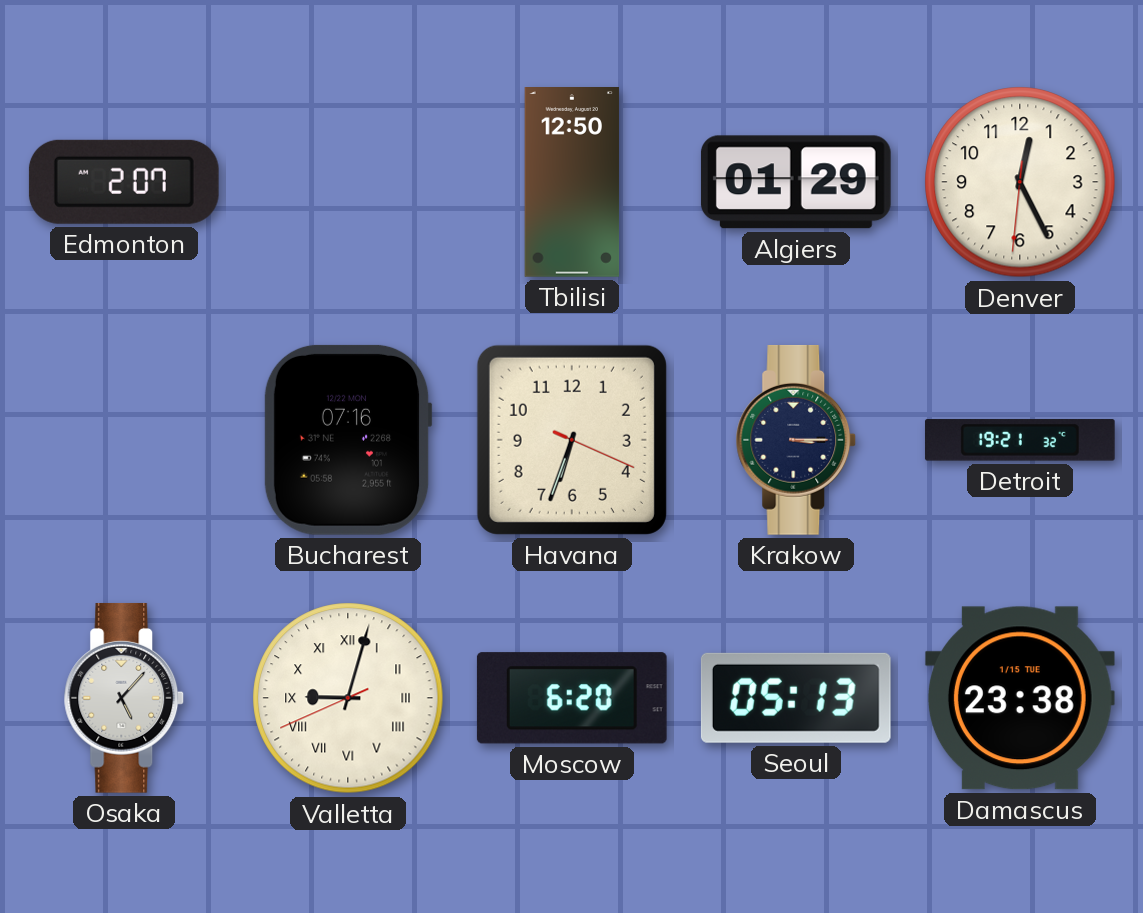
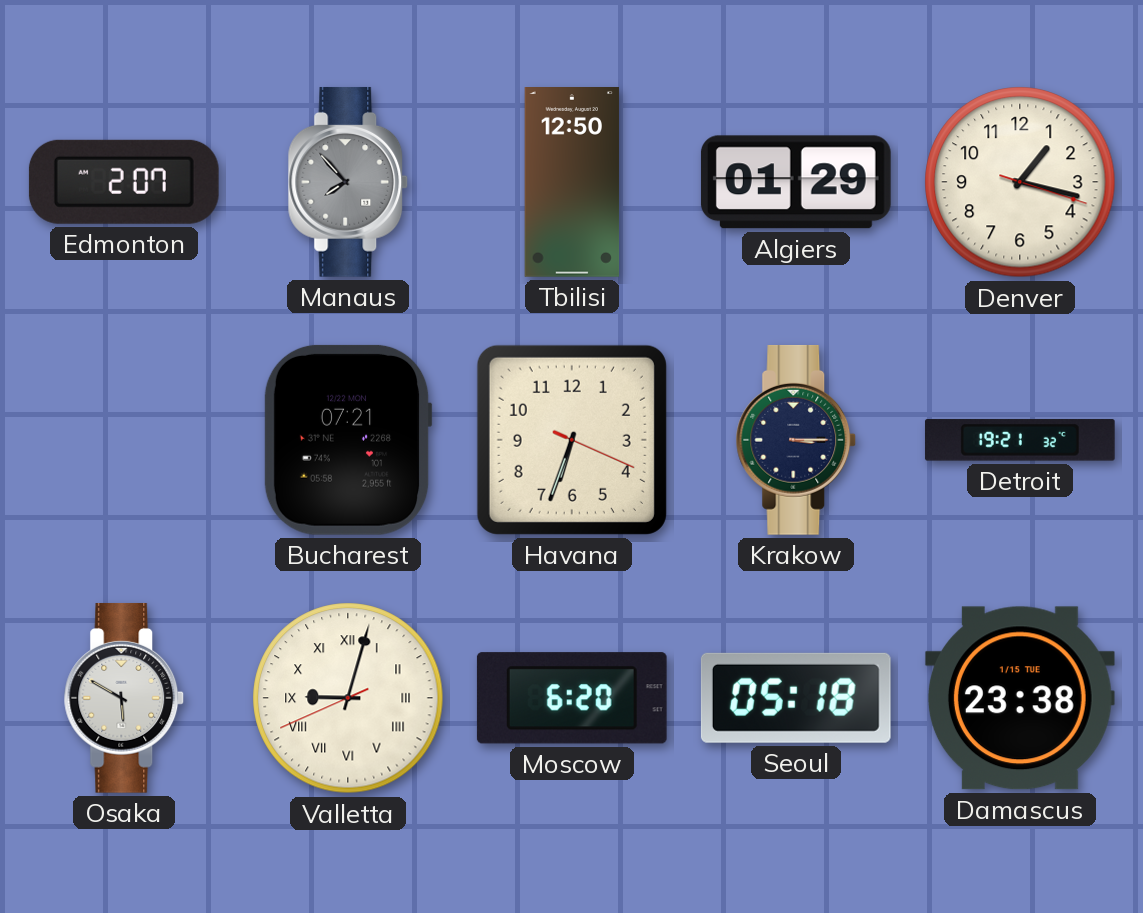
Manaus: none -> 7:53 (348, 182)
Denver: 12:25 -> 1:17 (1020, 182)
Bucharest: 07:16 -> 07:21 (348, 440)
Osaka: 5:07 -> 5:50 (124, 698)
Seoul: 05:13 -> 05:18 (796, 698)
